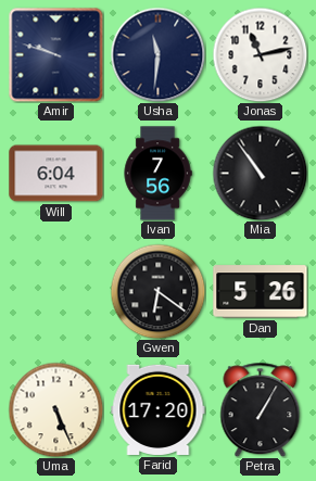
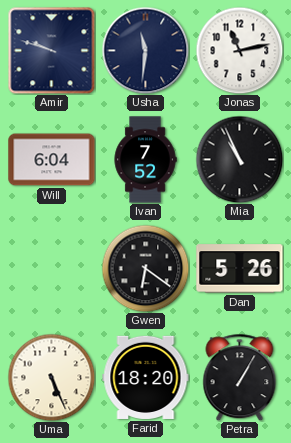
Ivan: 7:56 -> 7:52 (145, 160)
Mia: 10:54 -> 10:56 (239, 159)
Farid: 17:20 -> 18:20 (146, 377)
